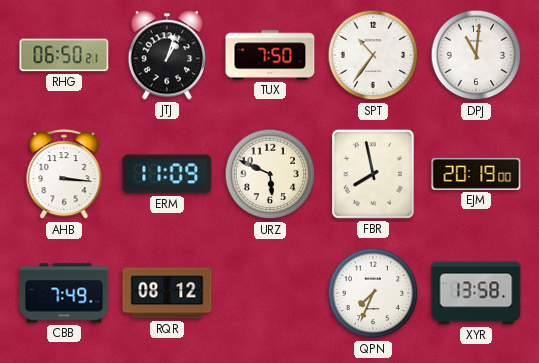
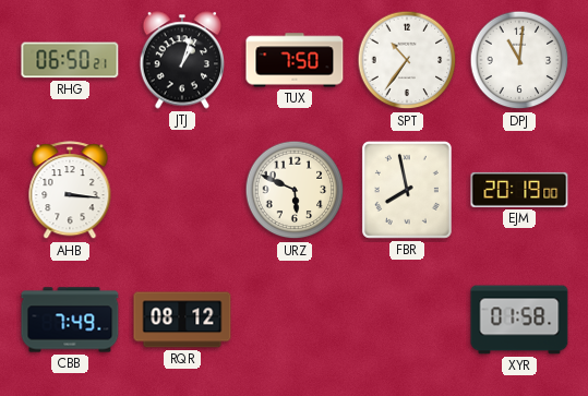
ERM: 11:09 -> none (167, 174)
QPN: 7:34 -> none (373, 293)
XYR: 13:58 -> 01:58 (519, 320)
